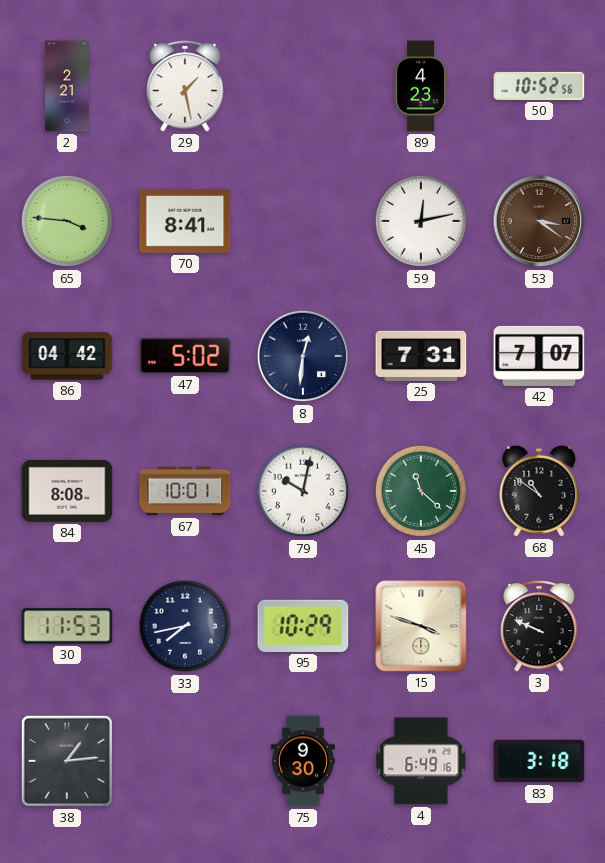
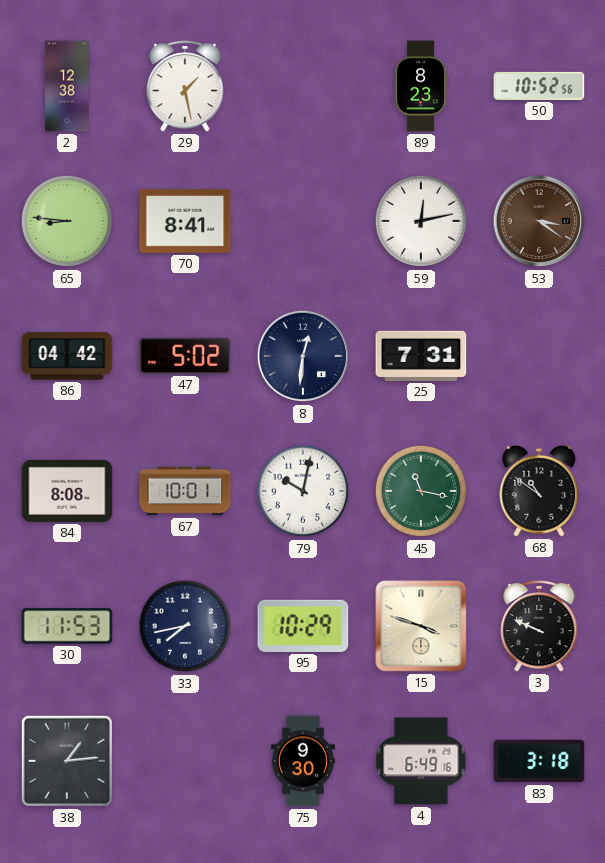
2: 2:21 -> 12:38 (67, 86)
89: 4:23 -> 8:23 (421, 86)
65: 3:46 -> 8:46 (67, 221)
42: 7:07 -> none (539, 356)
45: 11:22 -> 11:17 (421, 491)
